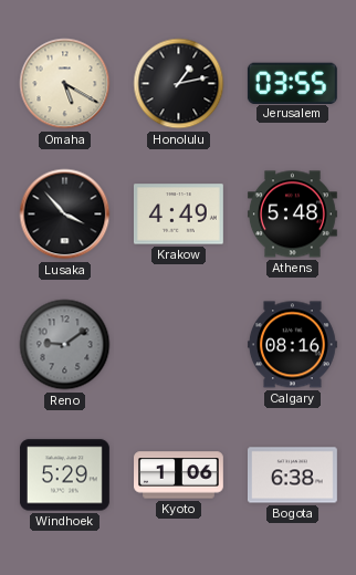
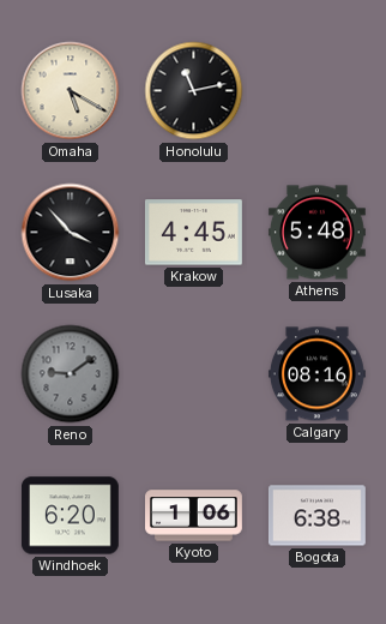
Honolulu: 1:13 -> 11:13 (194, 91)
Jerusalem: 03:55 -> none (292, 83)
Krakow: 4:49 -> 4:45 (193, 233)
Windhoek: 5:29 -> 6:20 (70, 516)
